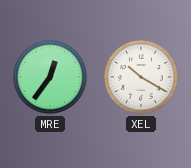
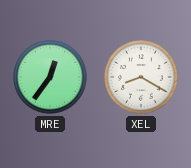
XEL: 10:20 -> 8:20 (141, 77)
